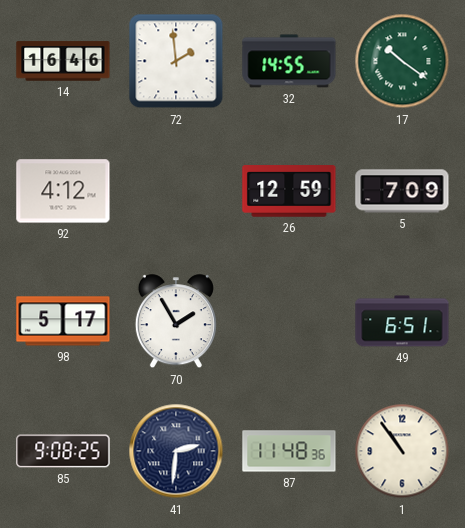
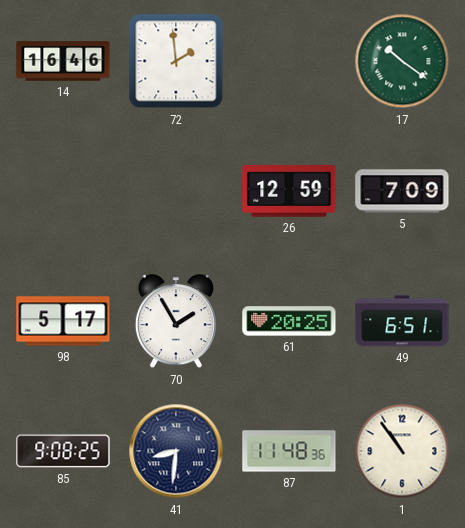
32: 14:55 -> none (289, 61)
92: 4:12 -> none (63, 191)
61: none -> 20:25 (289, 321)
41: 2:31 -> 8:31 (176, 451)
